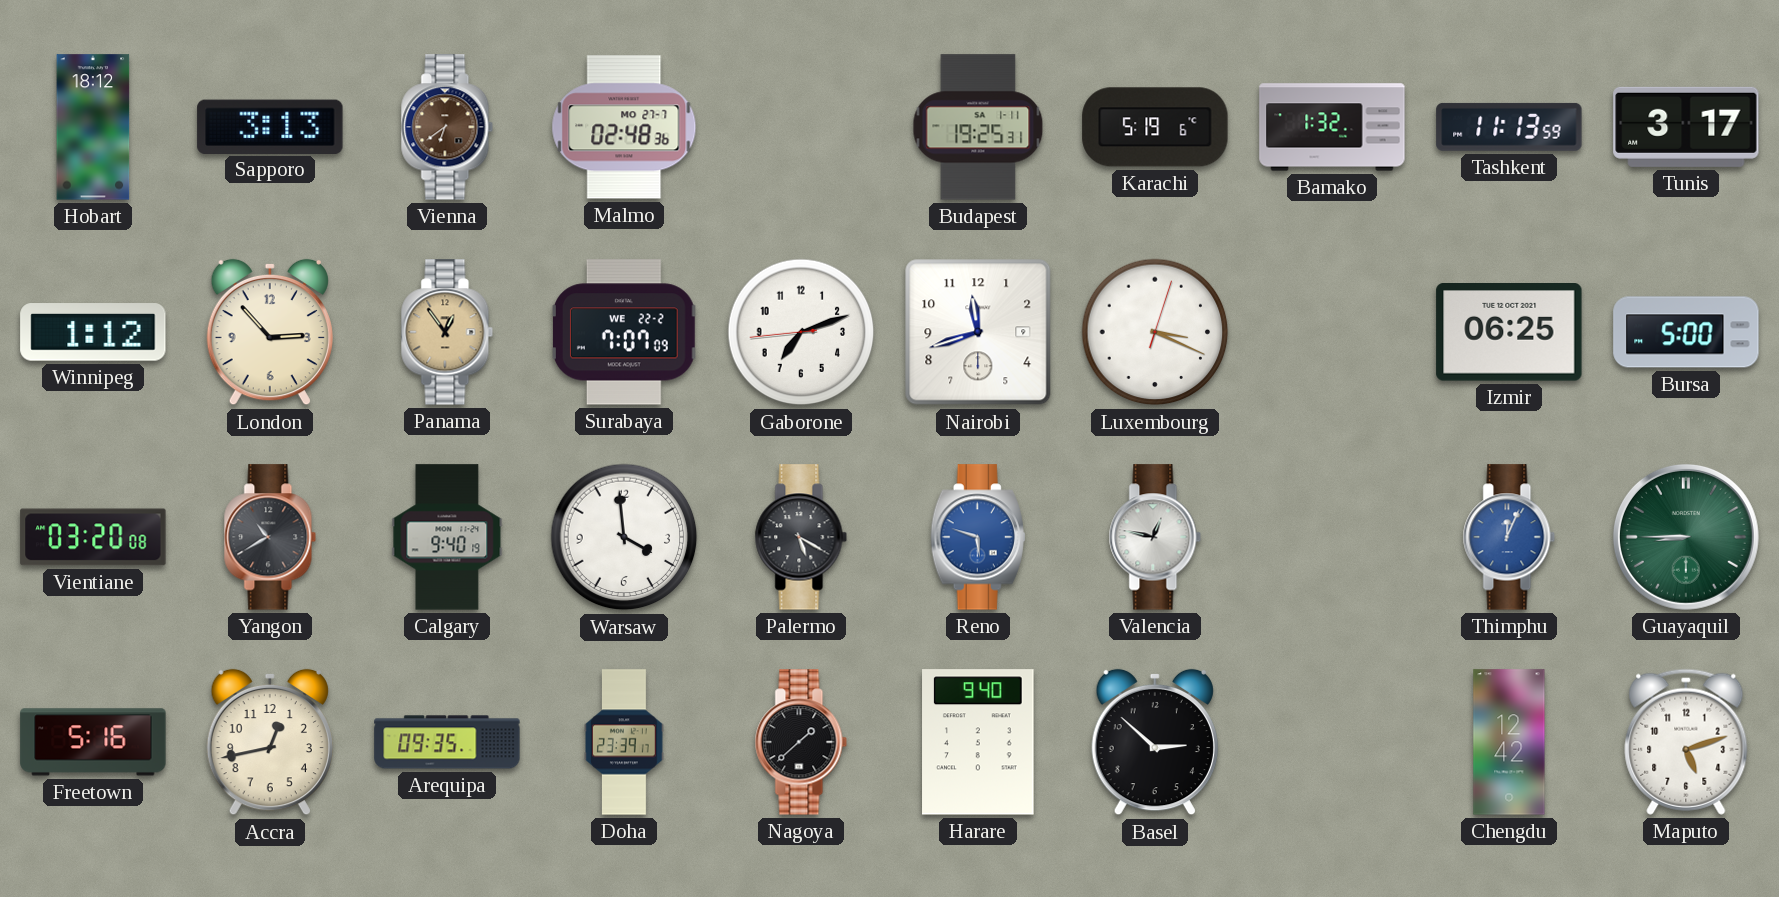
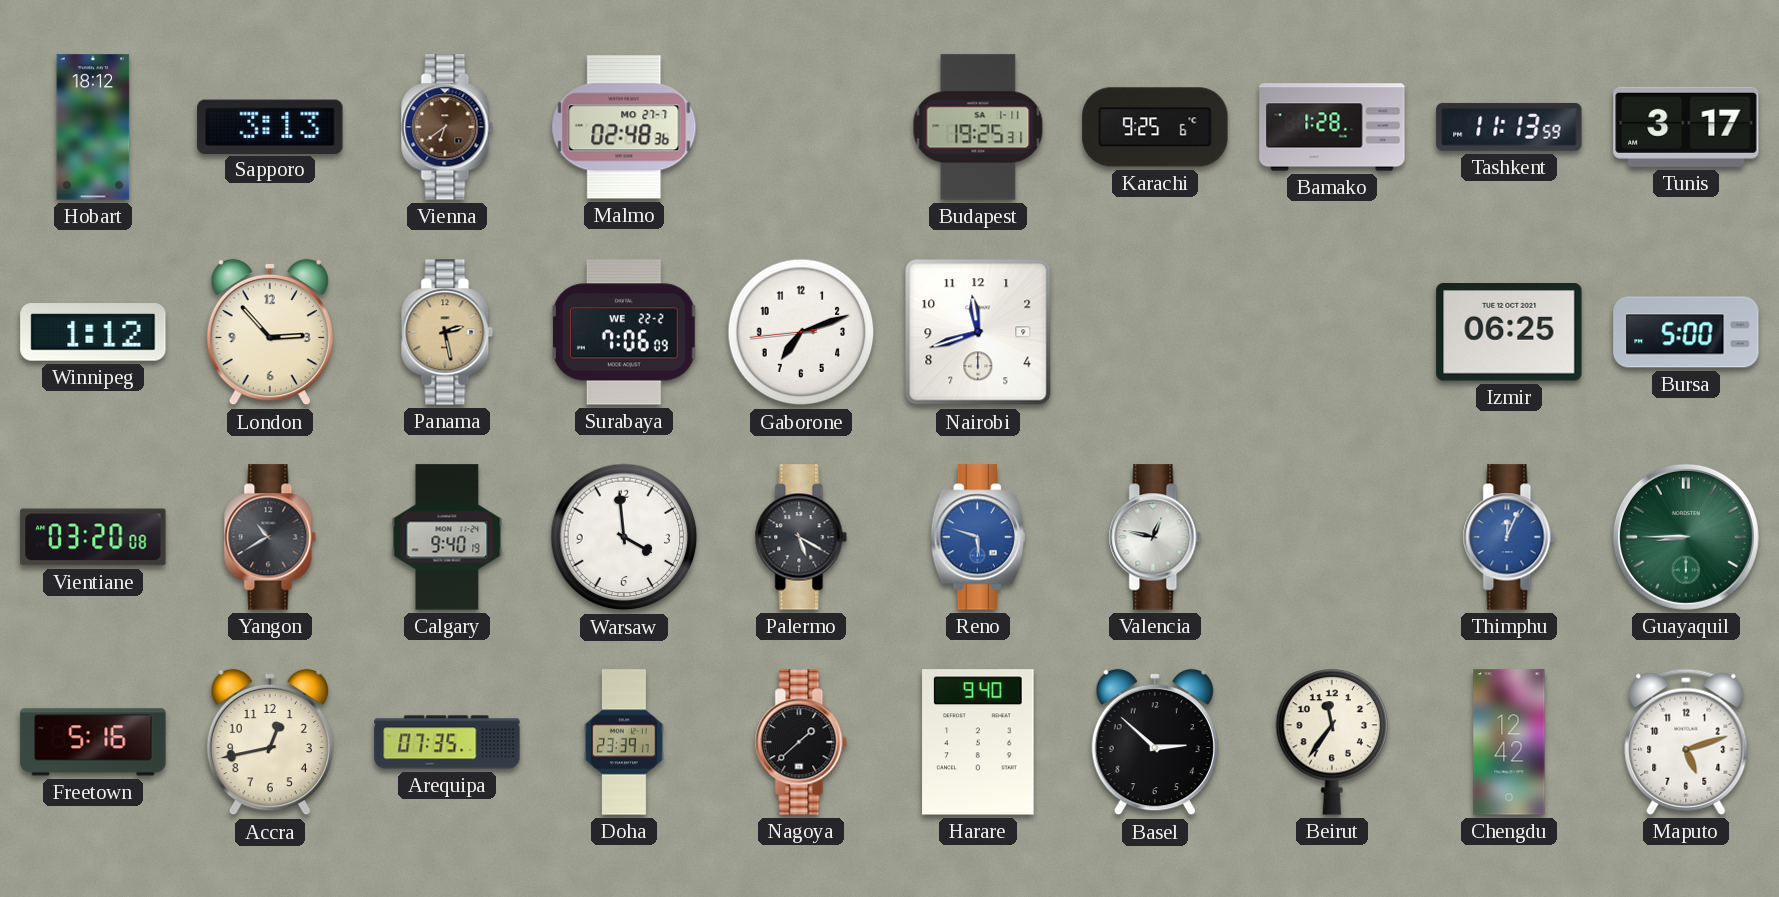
Karachi: 5:19 -> 9:25 (1155, 127)
Bamako: 1:32 -> 1:28 (1332, 127)
Panama: 12:54 -> 2:28 (447, 332)
Surabaya: 7:07 -> 7:06 (624, 332)
Luxembourg: 3:19 -> none (1155, 332)
Arequipa: 09:35 -> 07:35 (447, 742)
Beirut: none -> 11:36 (1332, 742)
